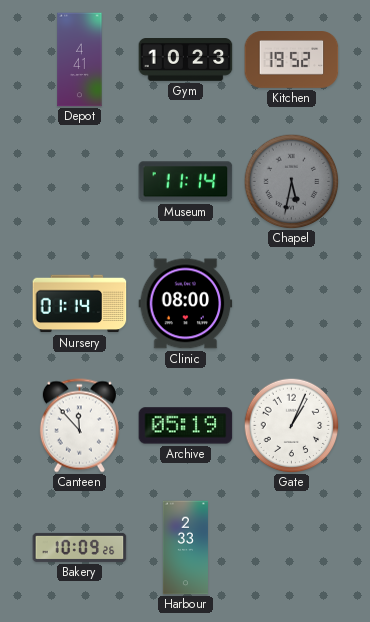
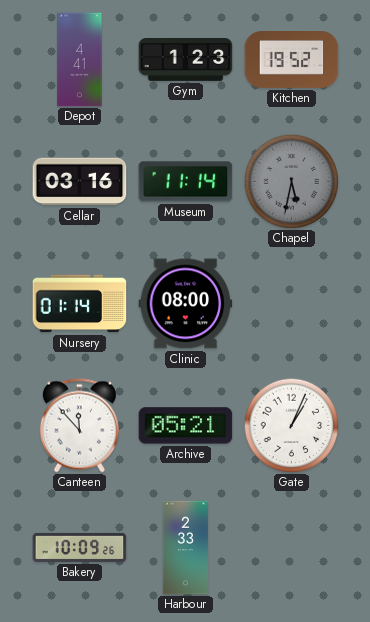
Gym: 10:23 -> 1:23 (186, 60)
Cellar: none -> 03:16 (80, 182)
Archive: 05:19 -> 05:21 (186, 426)
